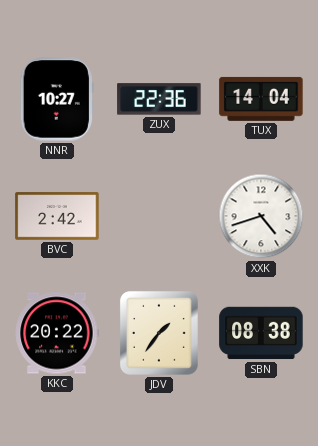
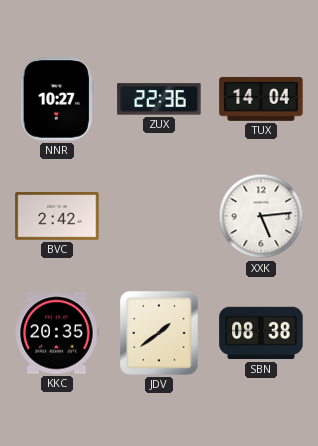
XXK: 4:42 -> 5:14 (261, 216)
KKC: 20:22 -> 20:35 (57, 333)
JDV: 1:36 -> 1:39 (159, 333)
